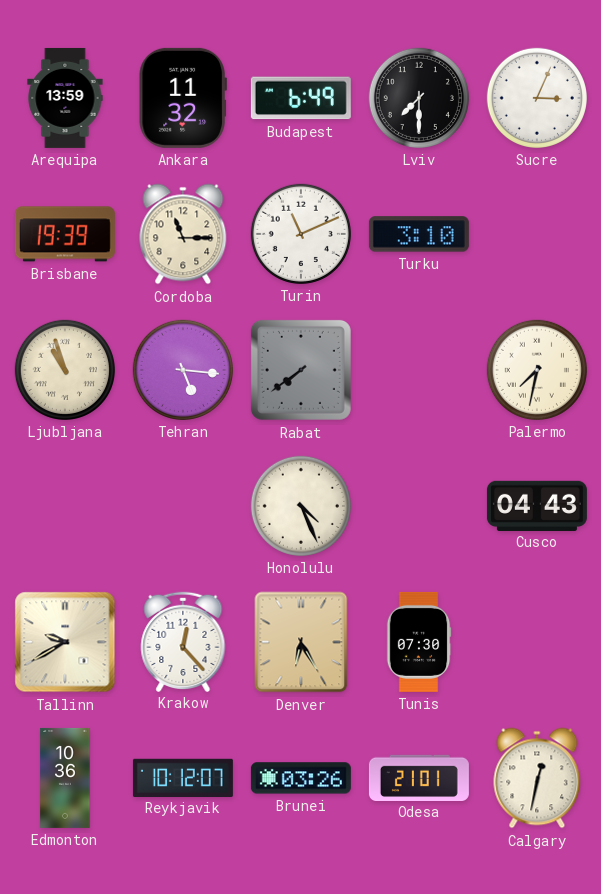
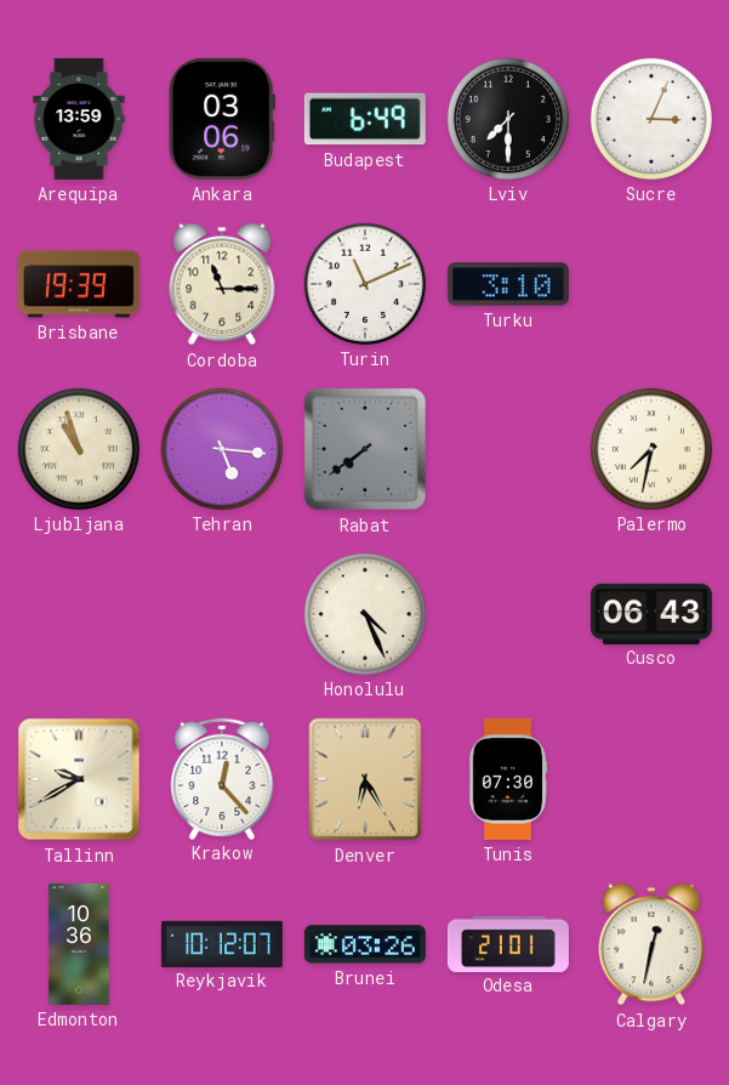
Ankara: 11:32 -> 03:06 (222, 119)
Cusco: 04:43 -> 06:43 (651, 613)
